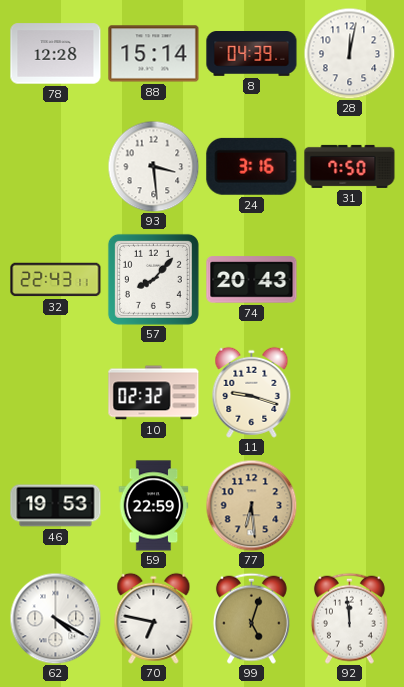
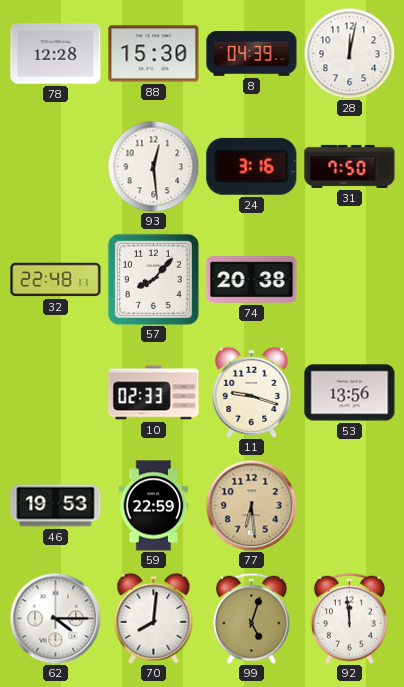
88: 15:14 -> 15:30 (154, 54)
93: 3:29 -> 12:29 (153, 166)
32: 22:43 -> 22:48 (56, 280)
74: 20:43 -> 20:38 (252, 280)
10: 02:32 -> 02:33 (154, 393)
53: none -> 13:56 (350, 393)
62: 4:20 -> 4:15 (55, 618)
70: 6:47 -> 8:01 (154, 618)
